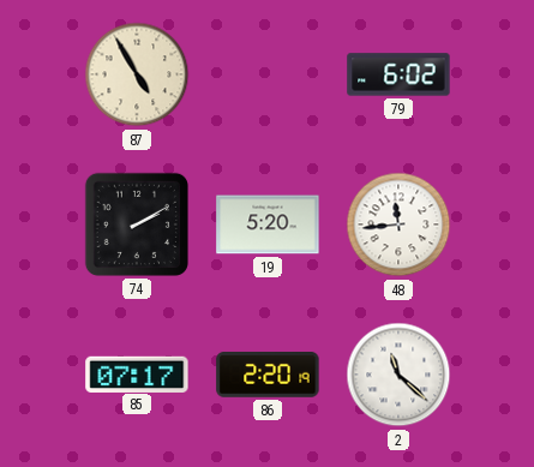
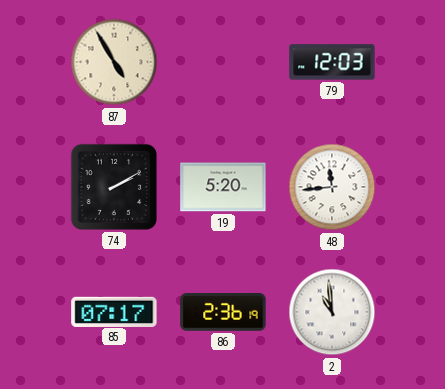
79: 6:02 -> 12:03 (332, 62)
86: 2:20 -> 2:36 (223, 312)
2: 11:22 -> 10:59 (332, 312)
